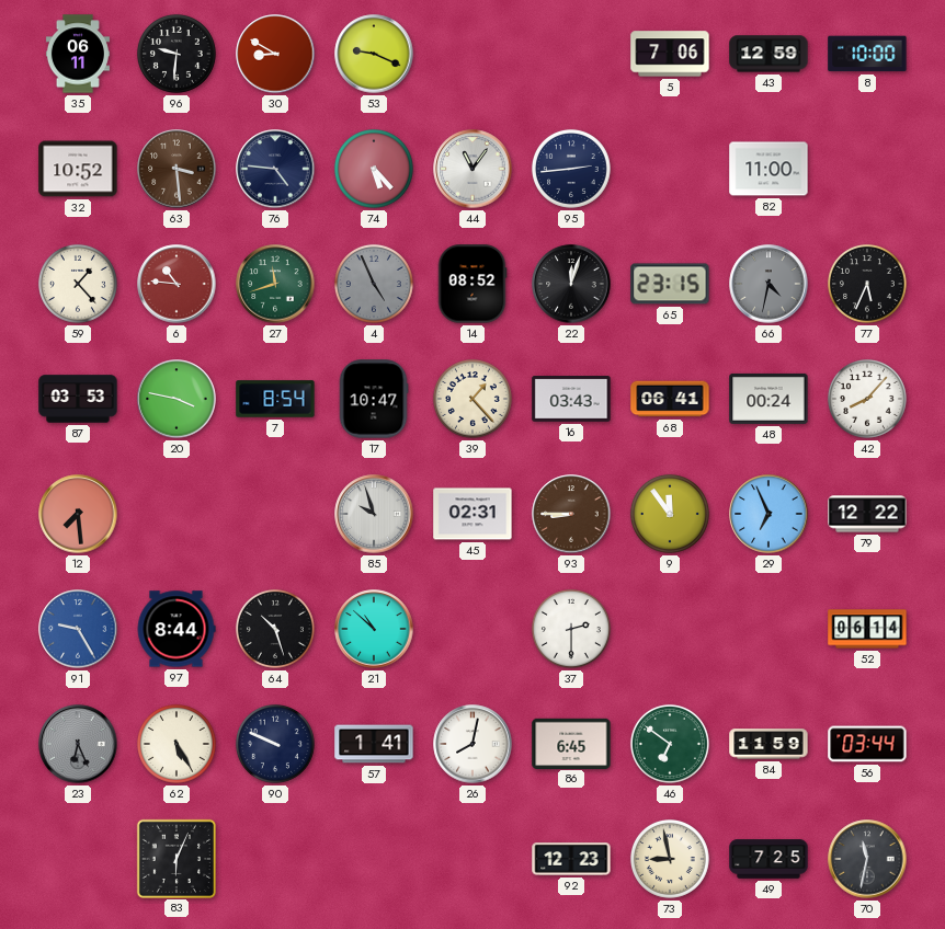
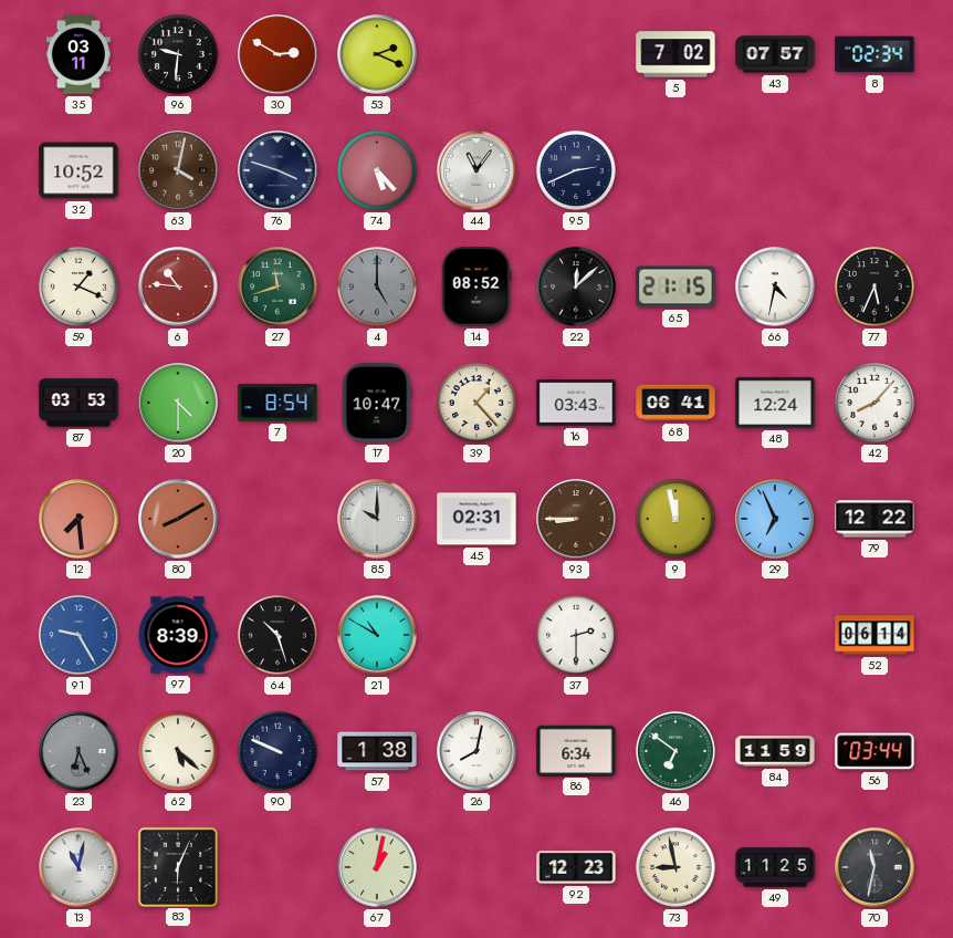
35: 06:11 -> 03:11 (78, 54)
30: 8:50 -> 2:50 (277, 54)
53: 9:19 -> 2:19 (377, 54)
5: 7:06 -> 7:02 (676, 54)
43: 12:59 -> 07:57 (775, 54)
8: 10:00 -> 02:34 (875, 54)
63: 3:29 -> 4:02 (178, 170)
76: 4:46 -> 3:48 (277, 170)
95: 2:44 -> 2:41 (576, 170)
82: 11:00 -> none (768, 169)
59: 1:23 -> 1:19 (78, 286)
4: 4:56 -> 5:00 (377, 286)
22: 12:03 -> 12:08 (576, 286)
65: 23:15 -> 21:15 (676, 286)
66 dial: grey -> white (775, 286)
20: 3:47 -> 4:30 (178, 403)
48: 00:24 -> 12:24 (775, 403)
80: none -> 8:10 (178, 519)
85: 9:57 -> 10:00 (377, 519)
9: 11:54 -> 11:58 (676, 519)
97: 8:44 -> 8:39 (178, 635)
21: 10:52 -> 10:50 (377, 635)
62: 5:25 -> 5:22 (178, 751)
57: 1:41 -> 1:38 (377, 751)
86: 6:45 -> 6:34 (576, 750)
13: none -> 11:02 (78, 867)
67: none -> 1:02 (377, 867)
49: 7:25 -> 11:25 (775, 867)
